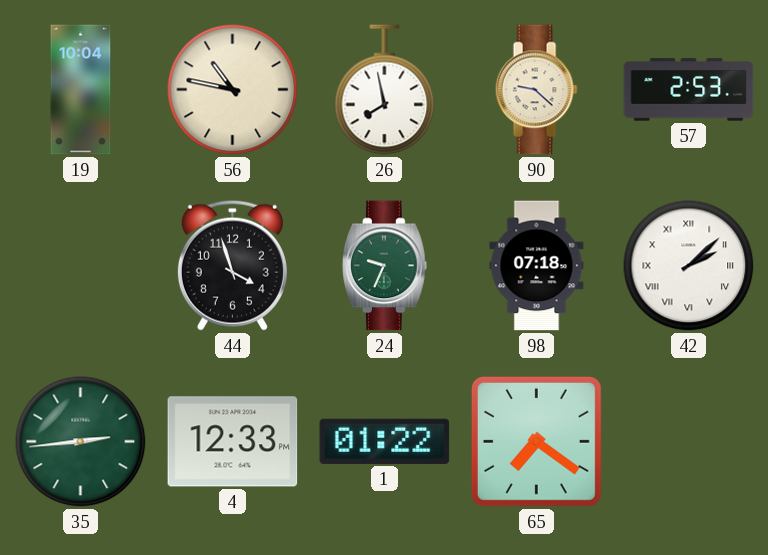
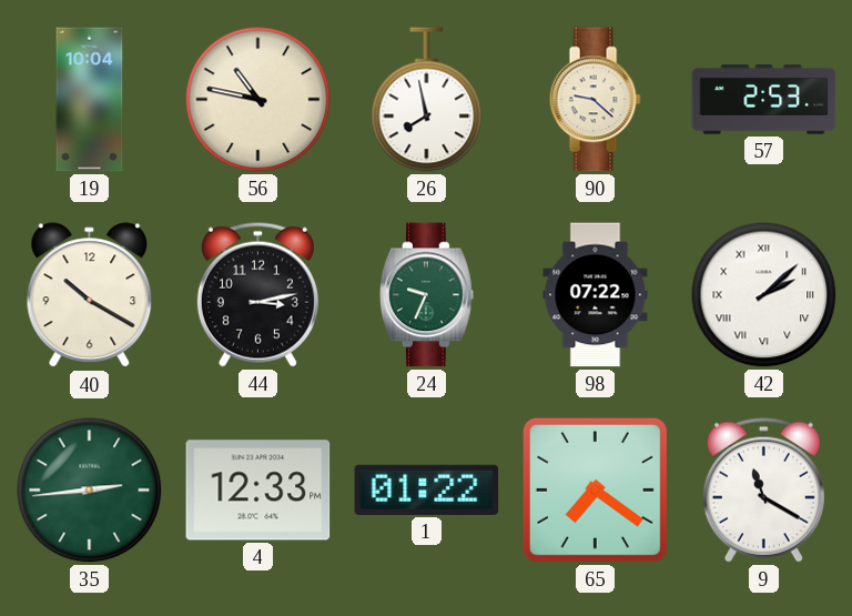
40: none -> 10:20 (90, 295)
44: 3:57 -> 3:13 (257, 294)
98: 07:18 -> 07:22 (596, 295)
9: none -> 11:20 (763, 489)
